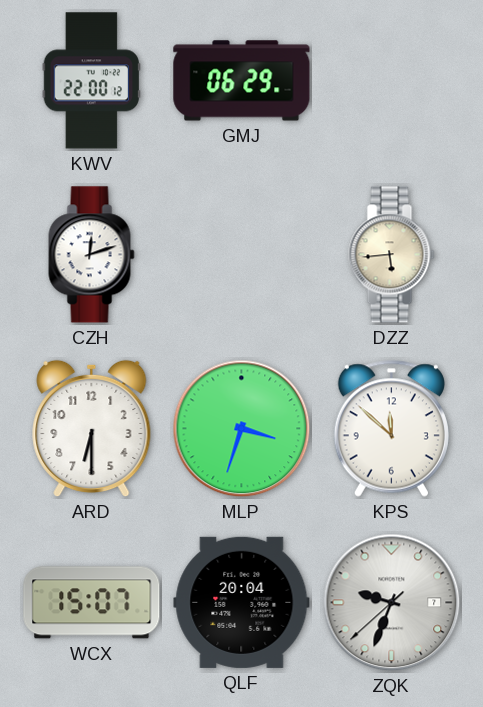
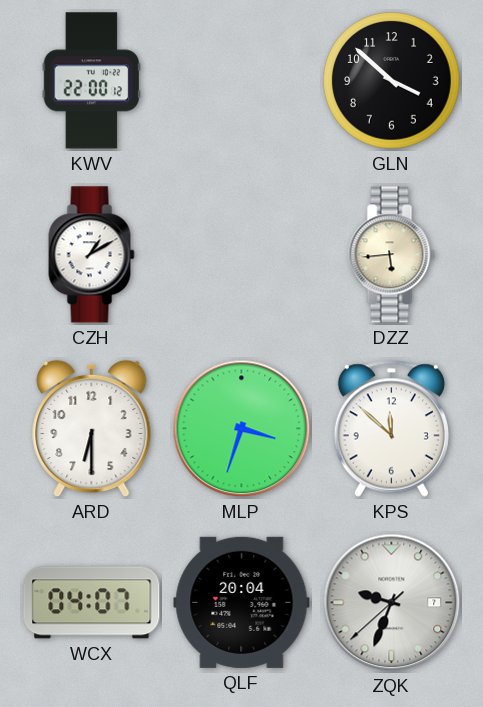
GMJ: 06:29 -> none (242, 81)
GLN: none -> 3:52 (392, 81)
CZH: 12:12 -> 1:10 (92, 255)
WCX: 15:07 -> 04:07 (92, 603)
